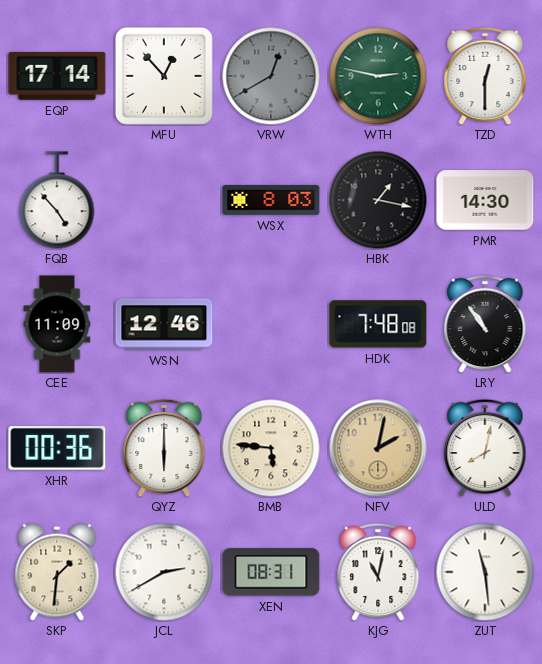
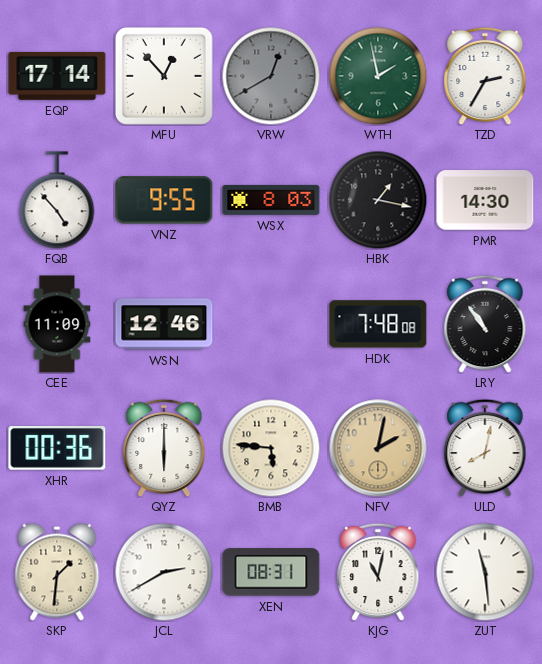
WTH: 2:47 -> 1:58 (378, 76)
TZD: 12:30 -> 2:35 (485, 76)
VNZ: none -> 9:55 (164, 200)
